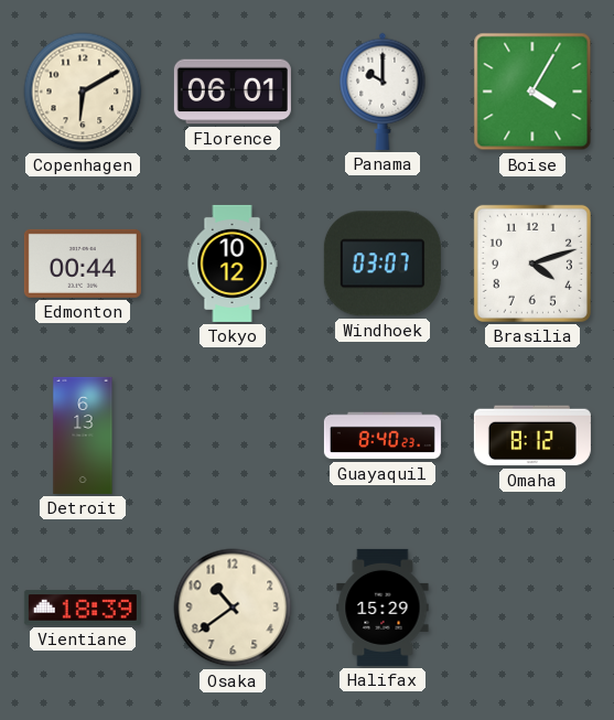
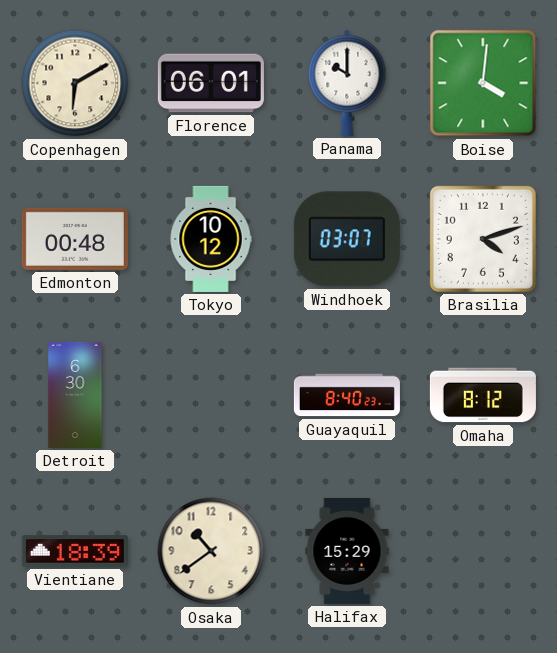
Boise: 4:05 -> 4:01 (483, 83)
Edmonton: 00:44 -> 00:48 (75, 239)
Detroit: 6:13 -> 6:30 (75, 395)
